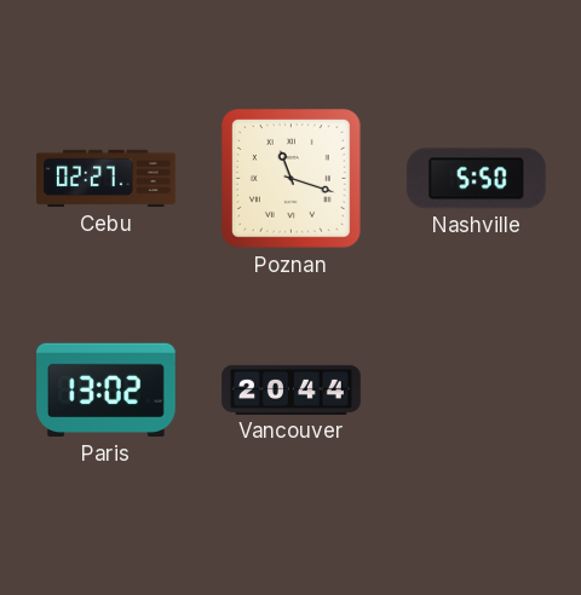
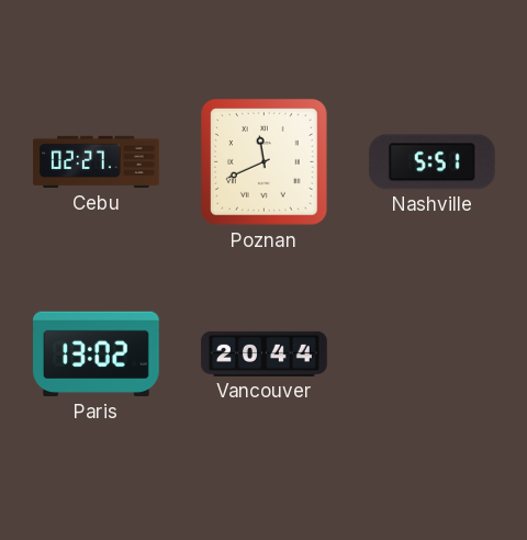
Poznan: 11:18 -> 11:41 (265, 162)
Nashville: 5:50 -> 5:51 (431, 162)
